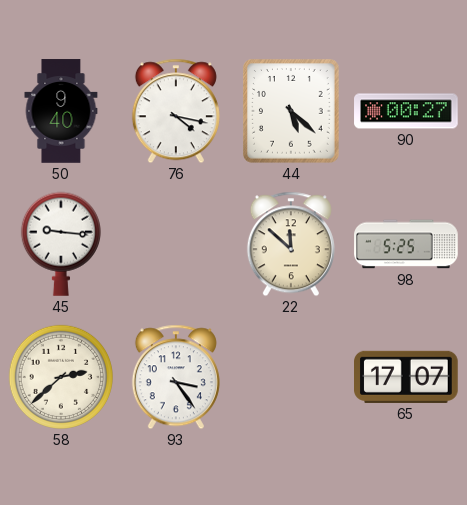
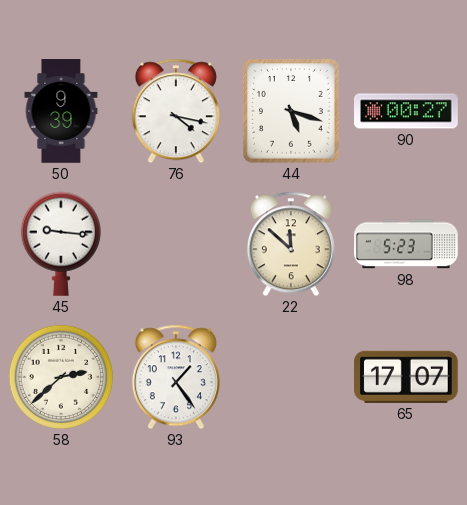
50: 9:40 -> 9:39 (61, 111)
44: 5:22 -> 5:18 (292, 112)
98: 5:25 -> 5:23 (406, 244)
93: 3:24 -> 1:24 (176, 377)
